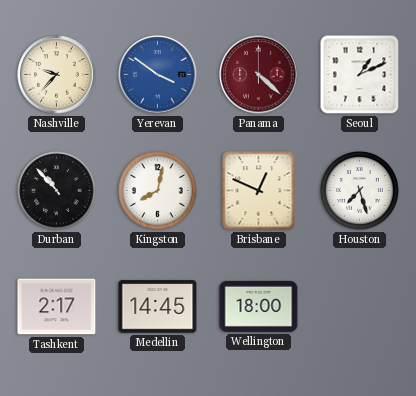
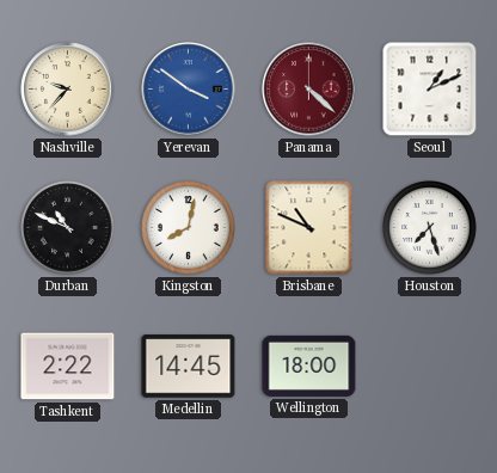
Durban: 10:53 -> 10:49 (68, 228)
Brisbane: 12:49 -> 10:49 (309, 228)
Tashkent: 2:17 -> 2:22 (68, 367)
